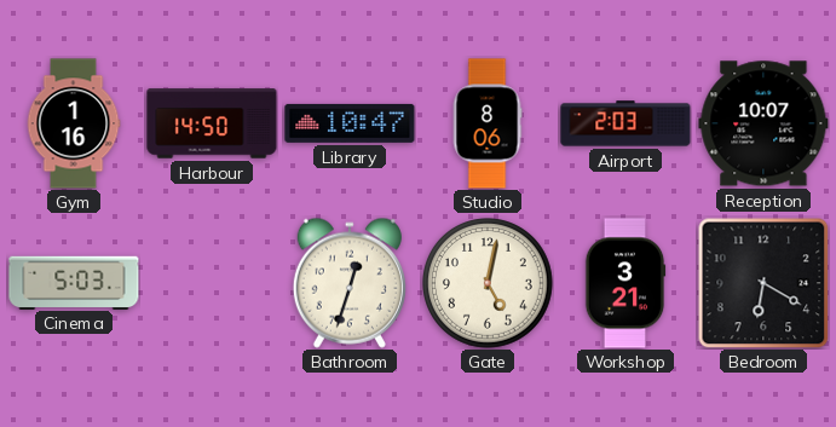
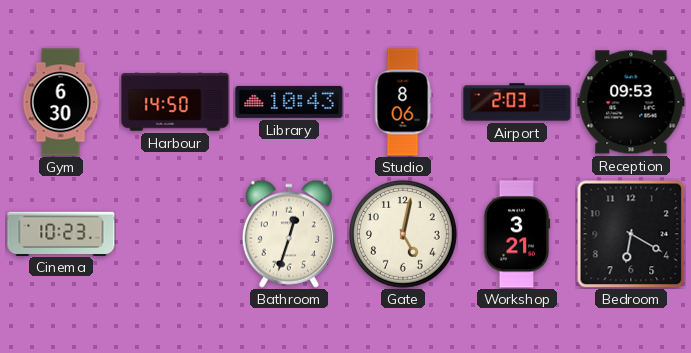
Gym: 1:16 -> 6:30 (61, 102)
Library: 10:47 -> 10:43 (289, 102)
Reception: 10:07 -> 09:53 (631, 102)
Cinema: 5:03 -> 10:23 (61, 233)
